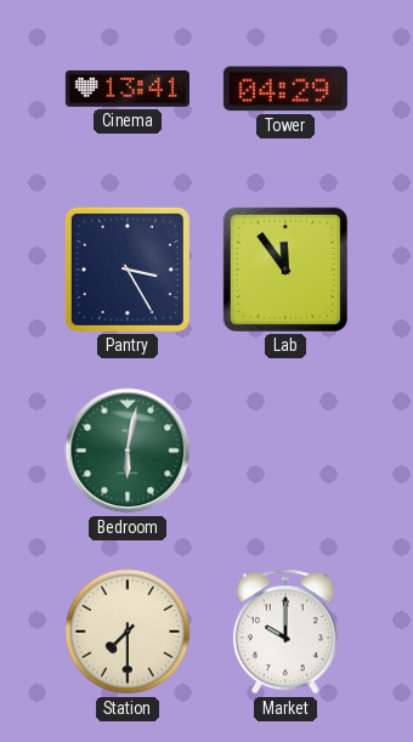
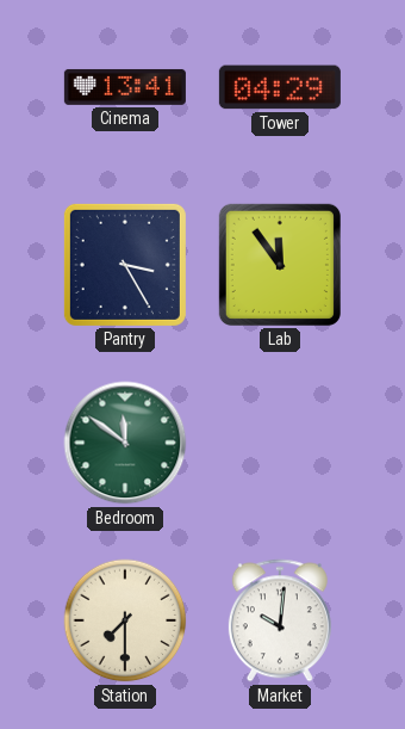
Bedroom: 6:02 -> 11:51 (125, 443)
Market: 10:00 -> 10:01 (280, 620)
